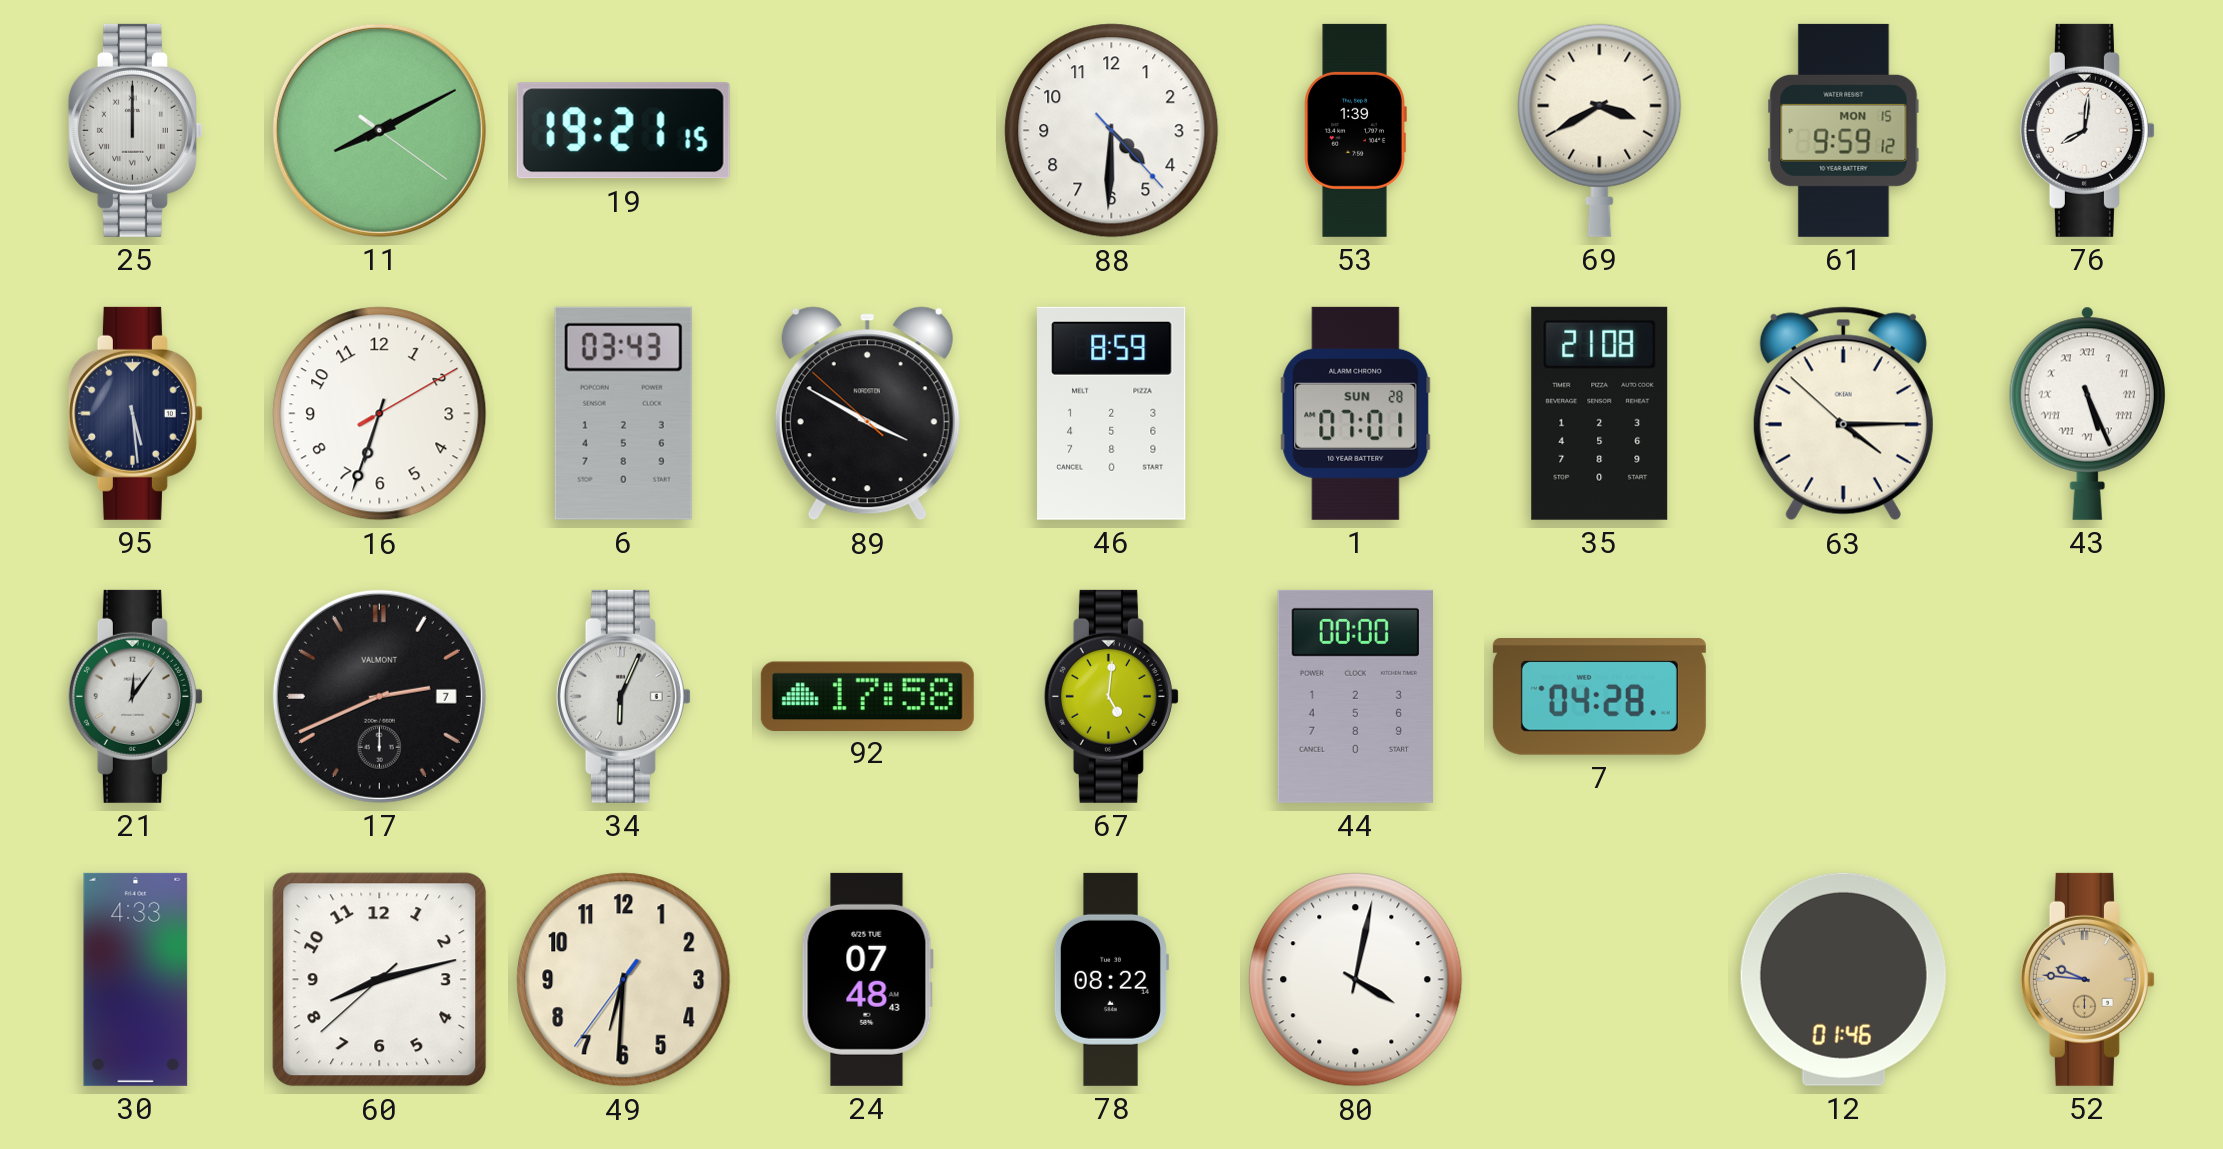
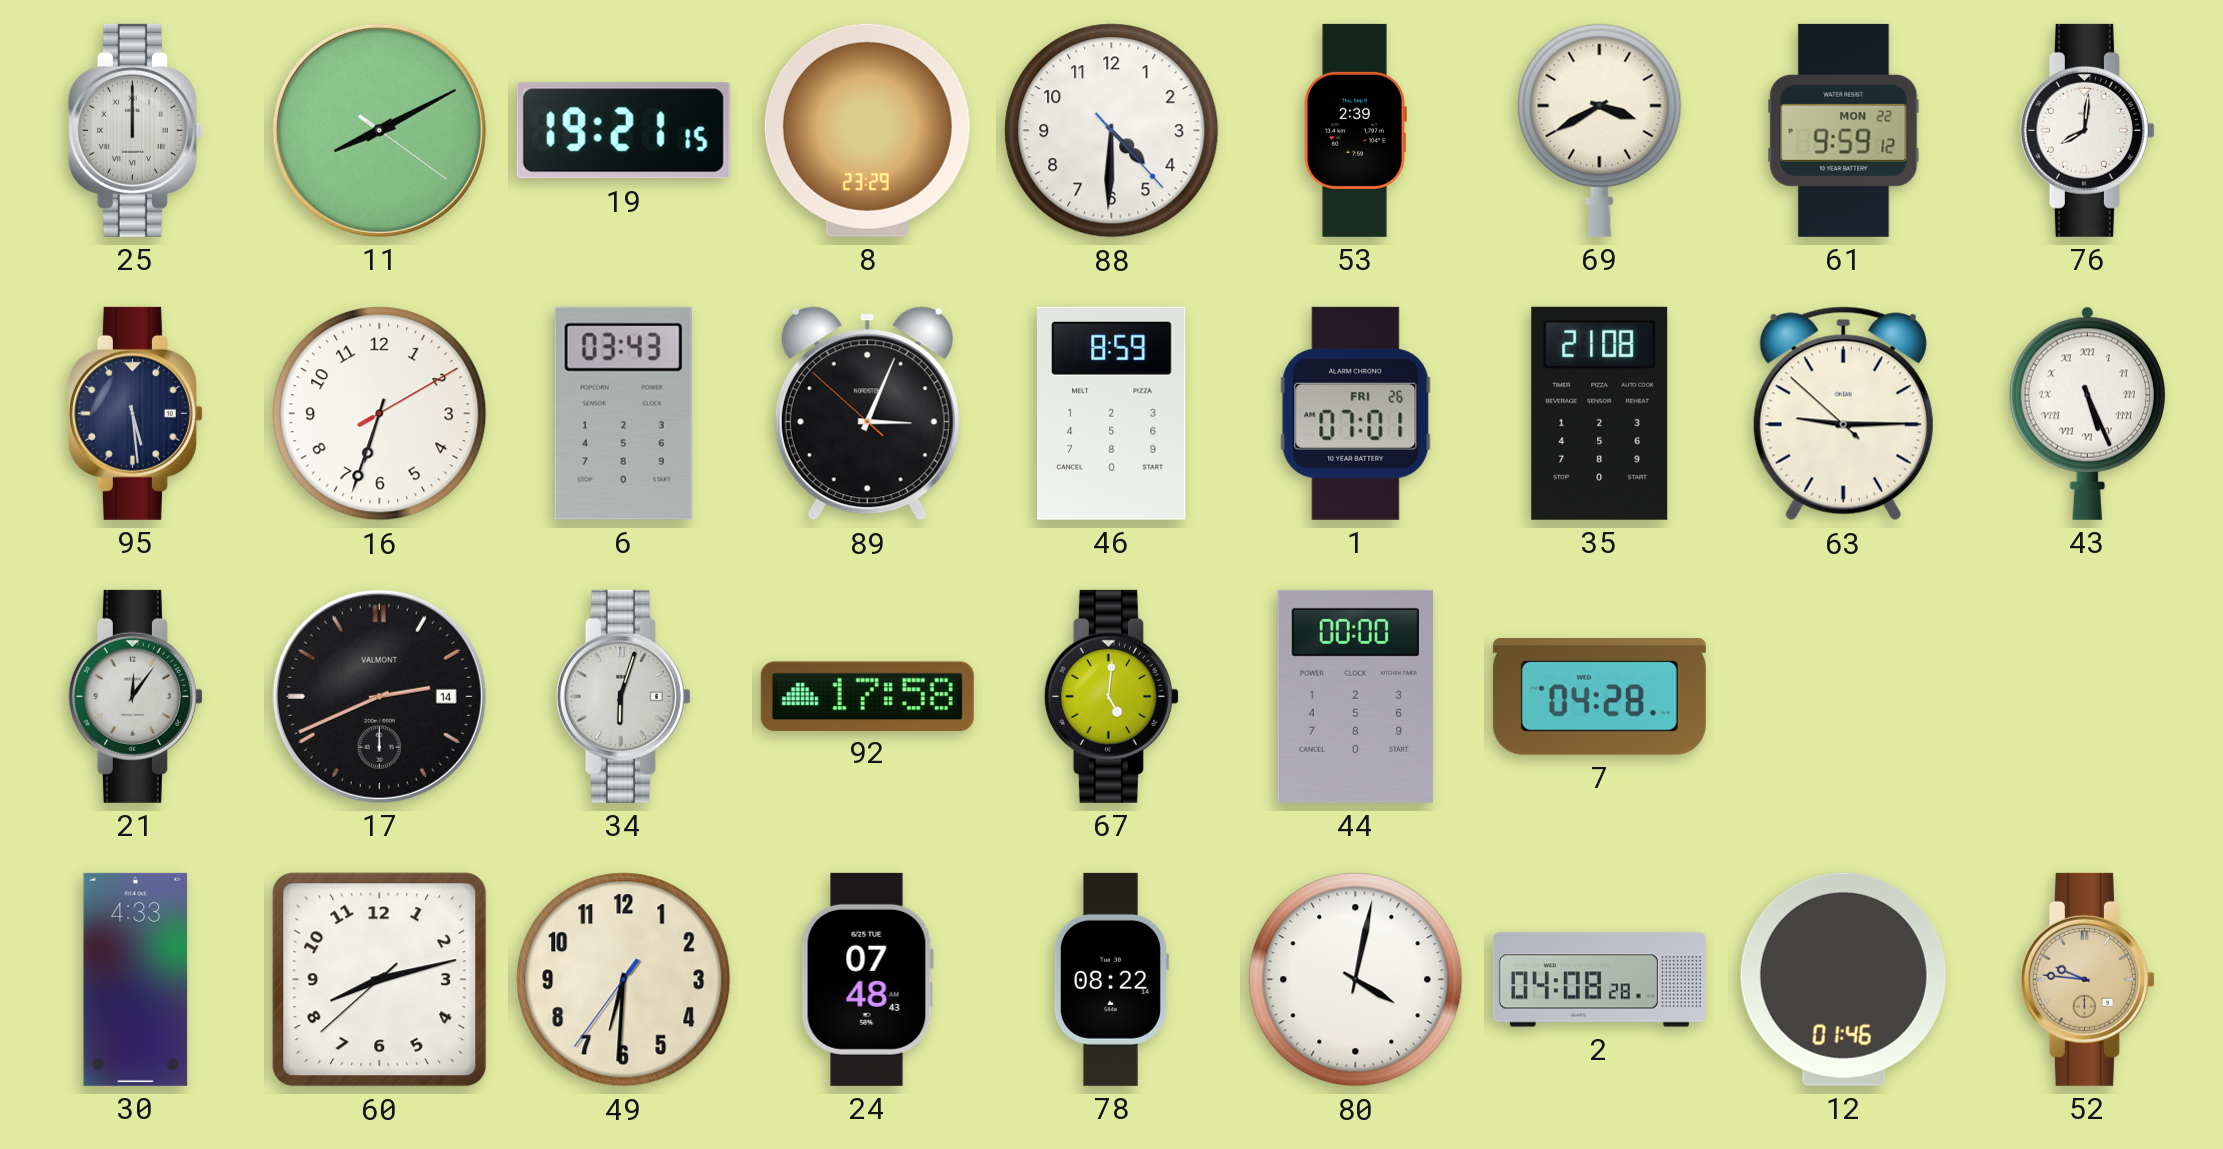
8: none -> 23:29 (867, 130)
53: 1:39 -> 2:39 (1355, 130)
61 date: MON 15 -> MON 22 (1844, 130)
89: 3:49 -> 3:03 (867, 414)
1 date: SUN 28 -> FRI 26 (1356, 413)
63: 4:14 -> 9:14 (1843, 414)
17 date: 7 -> 14 (379, 696)
34: 6:04 -> 6:03 (623, 696)
2: none -> 04:08 (1599, 980)
